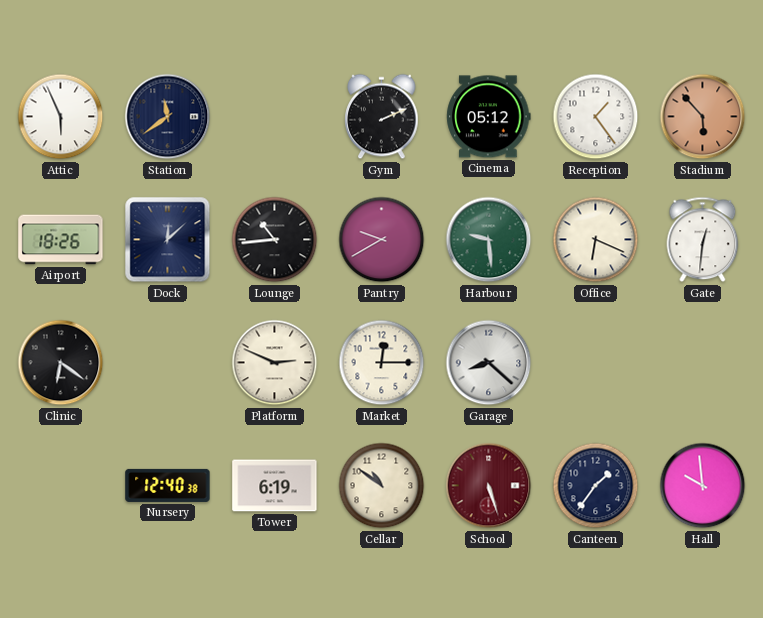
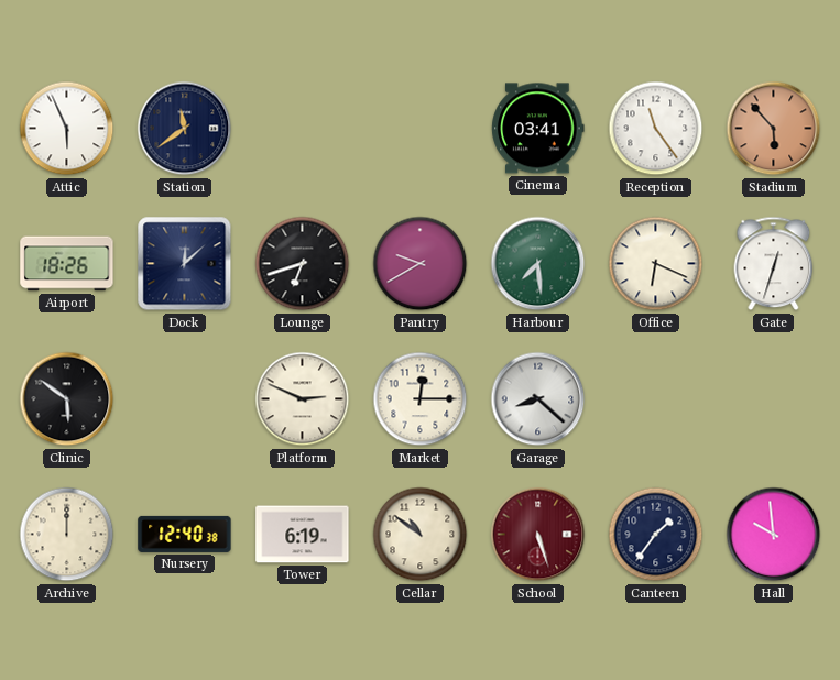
Gym: 2:11 -> none (382, 117)
Cinema: 05:12 -> 03:41 (538, 129)
Reception: 1:24 -> 11:24 (656, 129)
Lounge: 10:44 -> 6:42 (303, 264)
Harbour: 9:29 -> 7:29 (538, 264)
Gate: 12:31 -> 12:33 (774, 264)
Clinic: 6:21 -> 5:51 (67, 399)
Archive: none -> 12:00 (67, 535)
